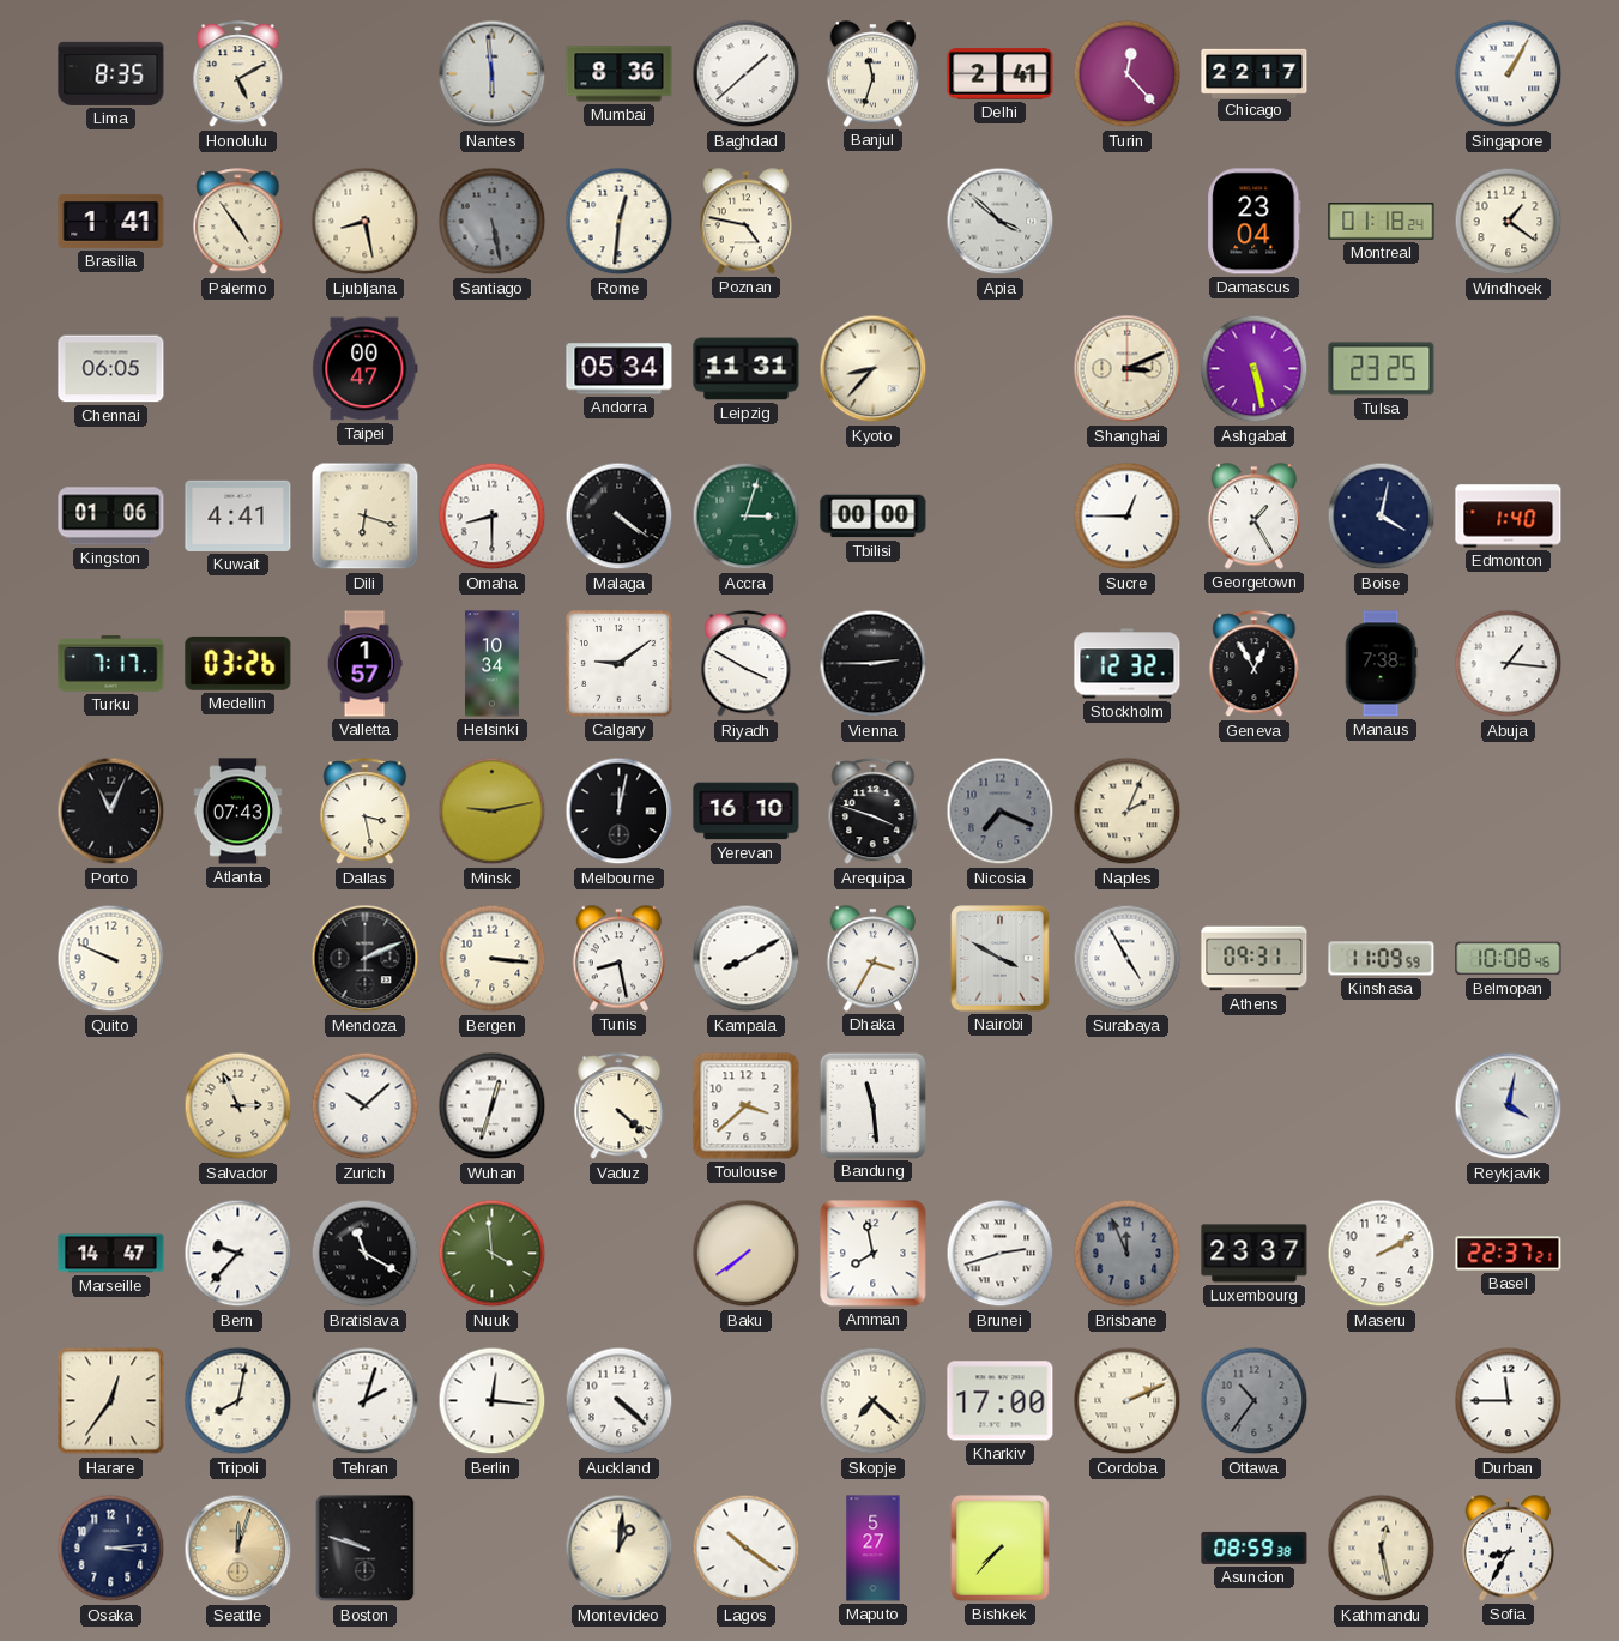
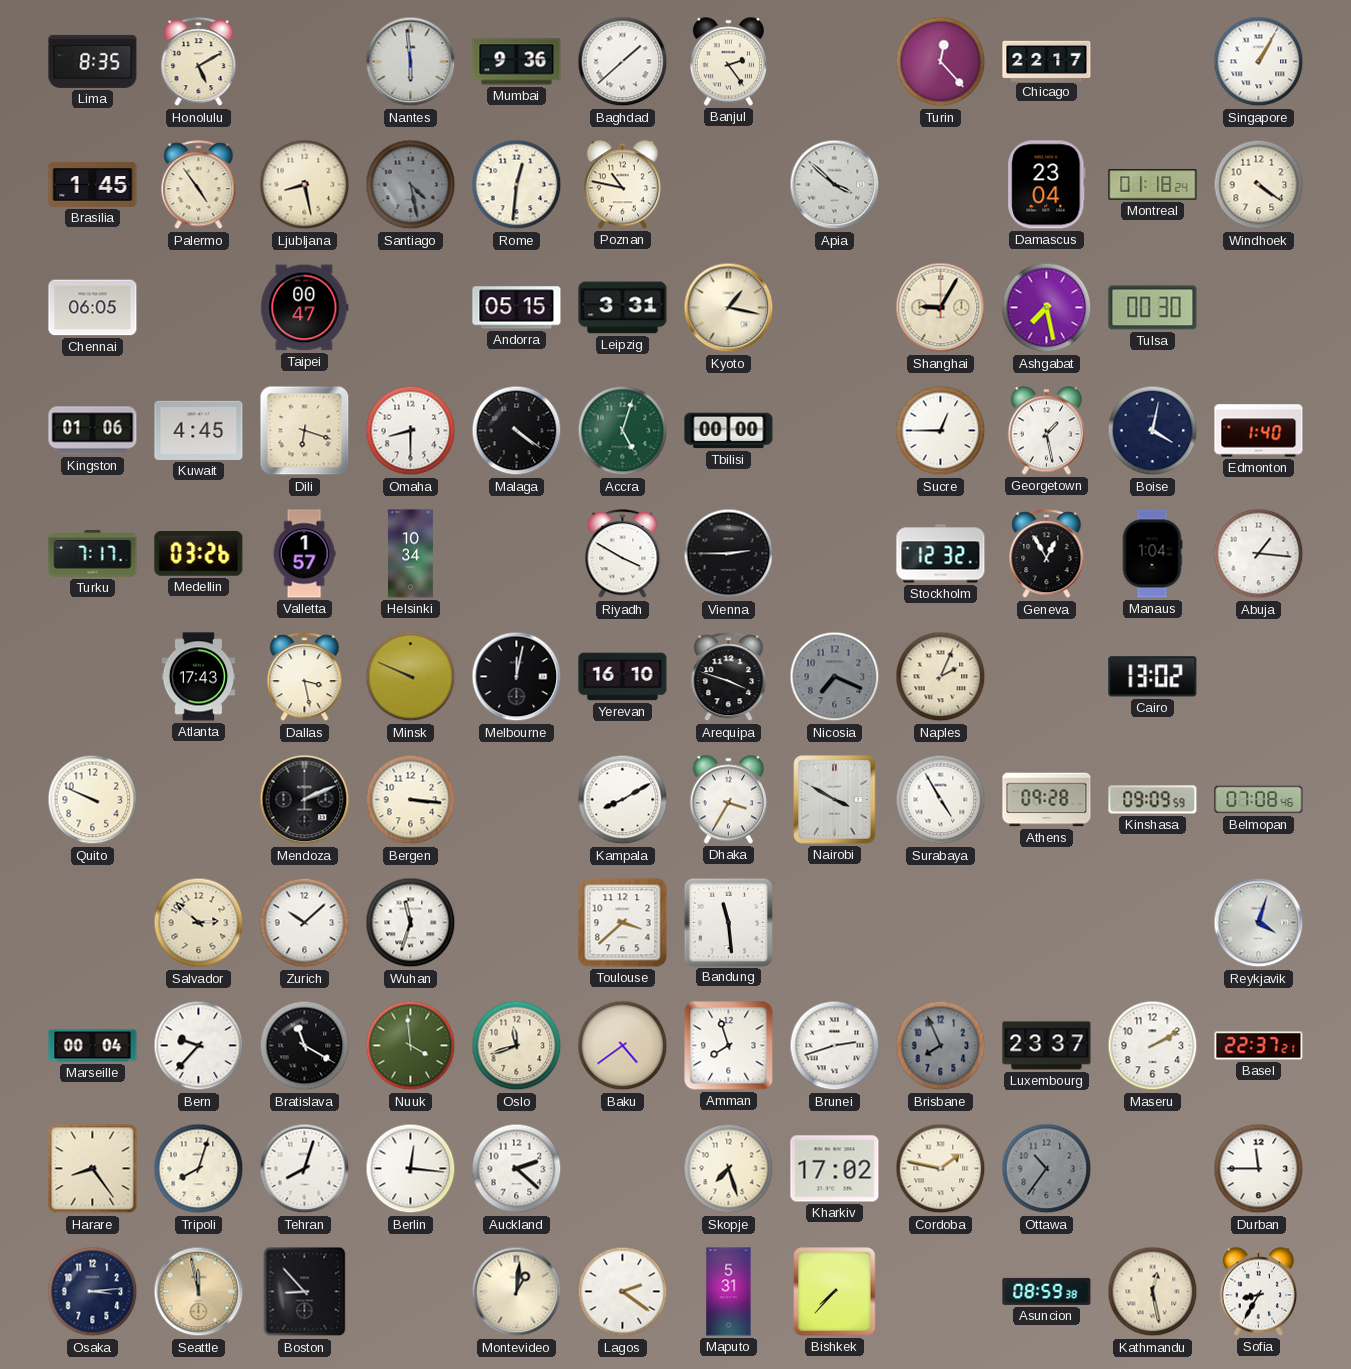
Mumbai: 8:36 -> 9:36 (517, 62)
Banjul: 11:33 -> 2:24 (728, 62)
Delhi: 2:41 -> none (1001, 74)
Brasilia: 1:41 -> 1:45 (93, 184)
Santiago: 5:28 -> 4:28 (411, 185)
Poznan: 4:47 -> 10:47 (622, 185)
Windhoek: 1:21 -> 4:21 (1259, 185)
Andorra: 05:34 -> 05:15 (517, 308)
Leipzig: 11:31 -> 3:31 (623, 308)
Kyoto: 8:37 -> 1:17 (729, 308)
Shanghai: 3:11 -> 9:05 (941, 308)
Ashgabat: 5:28 -> 7:28 (1047, 308)
Tulsa: 23:25 -> 00:30 (1153, 308)
Kuwait: 4:41 -> 4:45 (199, 430)
Accra: 3:03 -> 5:03 (623, 431)
Georgetown: 1:25 -> 1:28 (1046, 431)
Calgary: 9:09 -> none (620, 664)
Manaus: 7:38 -> 1:04 (1152, 554)
Porto: 11:04 -> none (111, 812)
Atlanta: 07:43 -> 17:43 (199, 677)
Minsk: 9:13 -> 9:49 (411, 677)
Cairo: none -> 13:02 (1153, 677)
Tunis: 8:28 -> none (618, 959)
Athens: 09:31 -> 09:28 (1047, 800)
Kinshasa: 11:09 -> 09:09 (1153, 800)
Belmopan: 10:08 -> 07:08 (1259, 800)
Salvador: 2:56 -> 2:52 (199, 923)
Wuhan: 12:33 -> 11:33 (411, 923)
Vaduz: 4:22 -> none (620, 1106)
Reykjavik: 4:02 -> 4:03 (1259, 923)
Marseille: 14:47 -> 00:04 (93, 1046)
Oslo: none -> 11:42 (517, 1046)
Baku: 7:39 -> 4:39 (623, 1046)
Amman: 7:58 -> 7:57 (729, 1046)
Brisbane: 11:56 -> 7:56 (941, 1046)
Harare: 12:36 -> 8:24 (93, 1169)
Tripoli: 8:02 -> 8:03 (199, 1169)
Tehran: 2:03 -> 8:03 (305, 1169)
Auckland: 4:22 -> 2:22 (517, 1169)
Skopje: 7:22 -> 7:27 (729, 1169)
Kharkiv: 17:00 -> 17:02 (835, 1169)
Cordoba: 2:11 -> 1:47 (941, 1169)
Seattle: 12:03 -> 11:58 (199, 1292)
Boston: 9:48 -> 8:53 (305, 1292)
Lagos: 10:21 -> 2:21 (623, 1292)
Maputo: 5:27 -> 5:31 (729, 1292)
